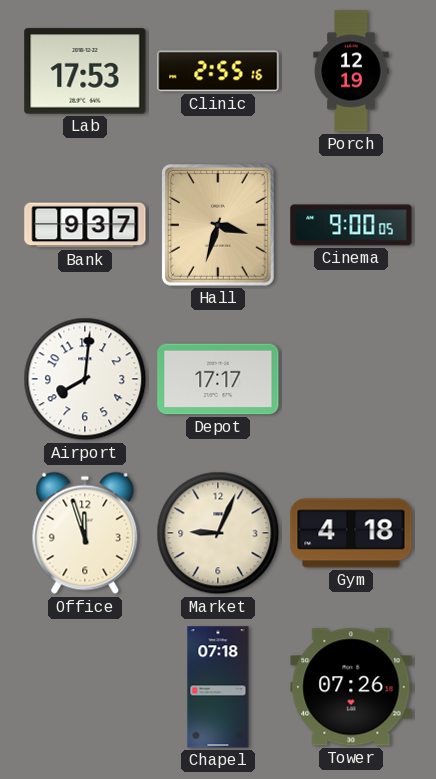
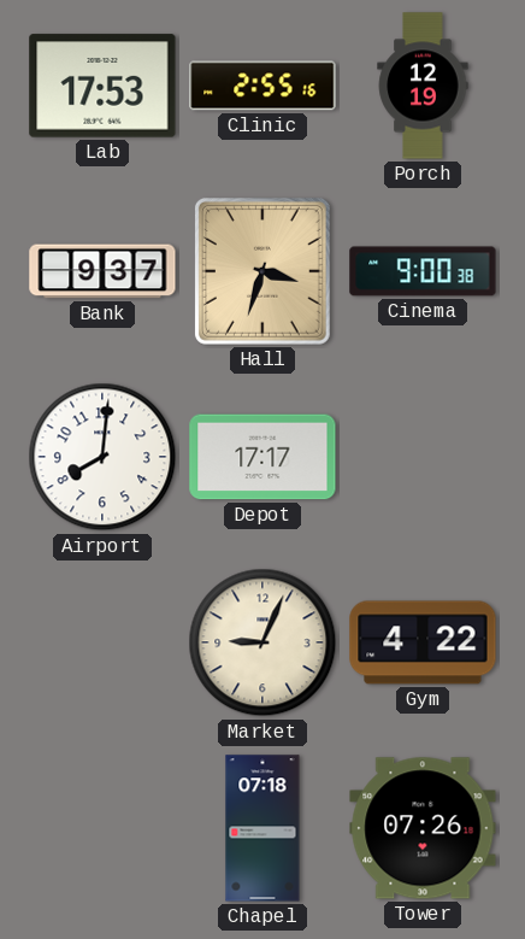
Cinema: 9:00:05 -> 9:00:38 (423, 271)
Office: 11:57 -> none (85, 533)
Gym: 4:18 -> 4:22 (423, 642)
